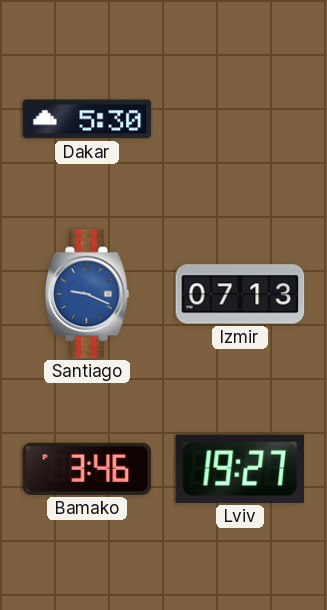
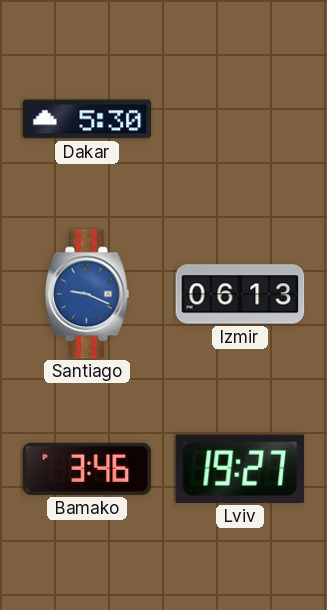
Izmir: 07:13 -> 06:13 (240, 294)
